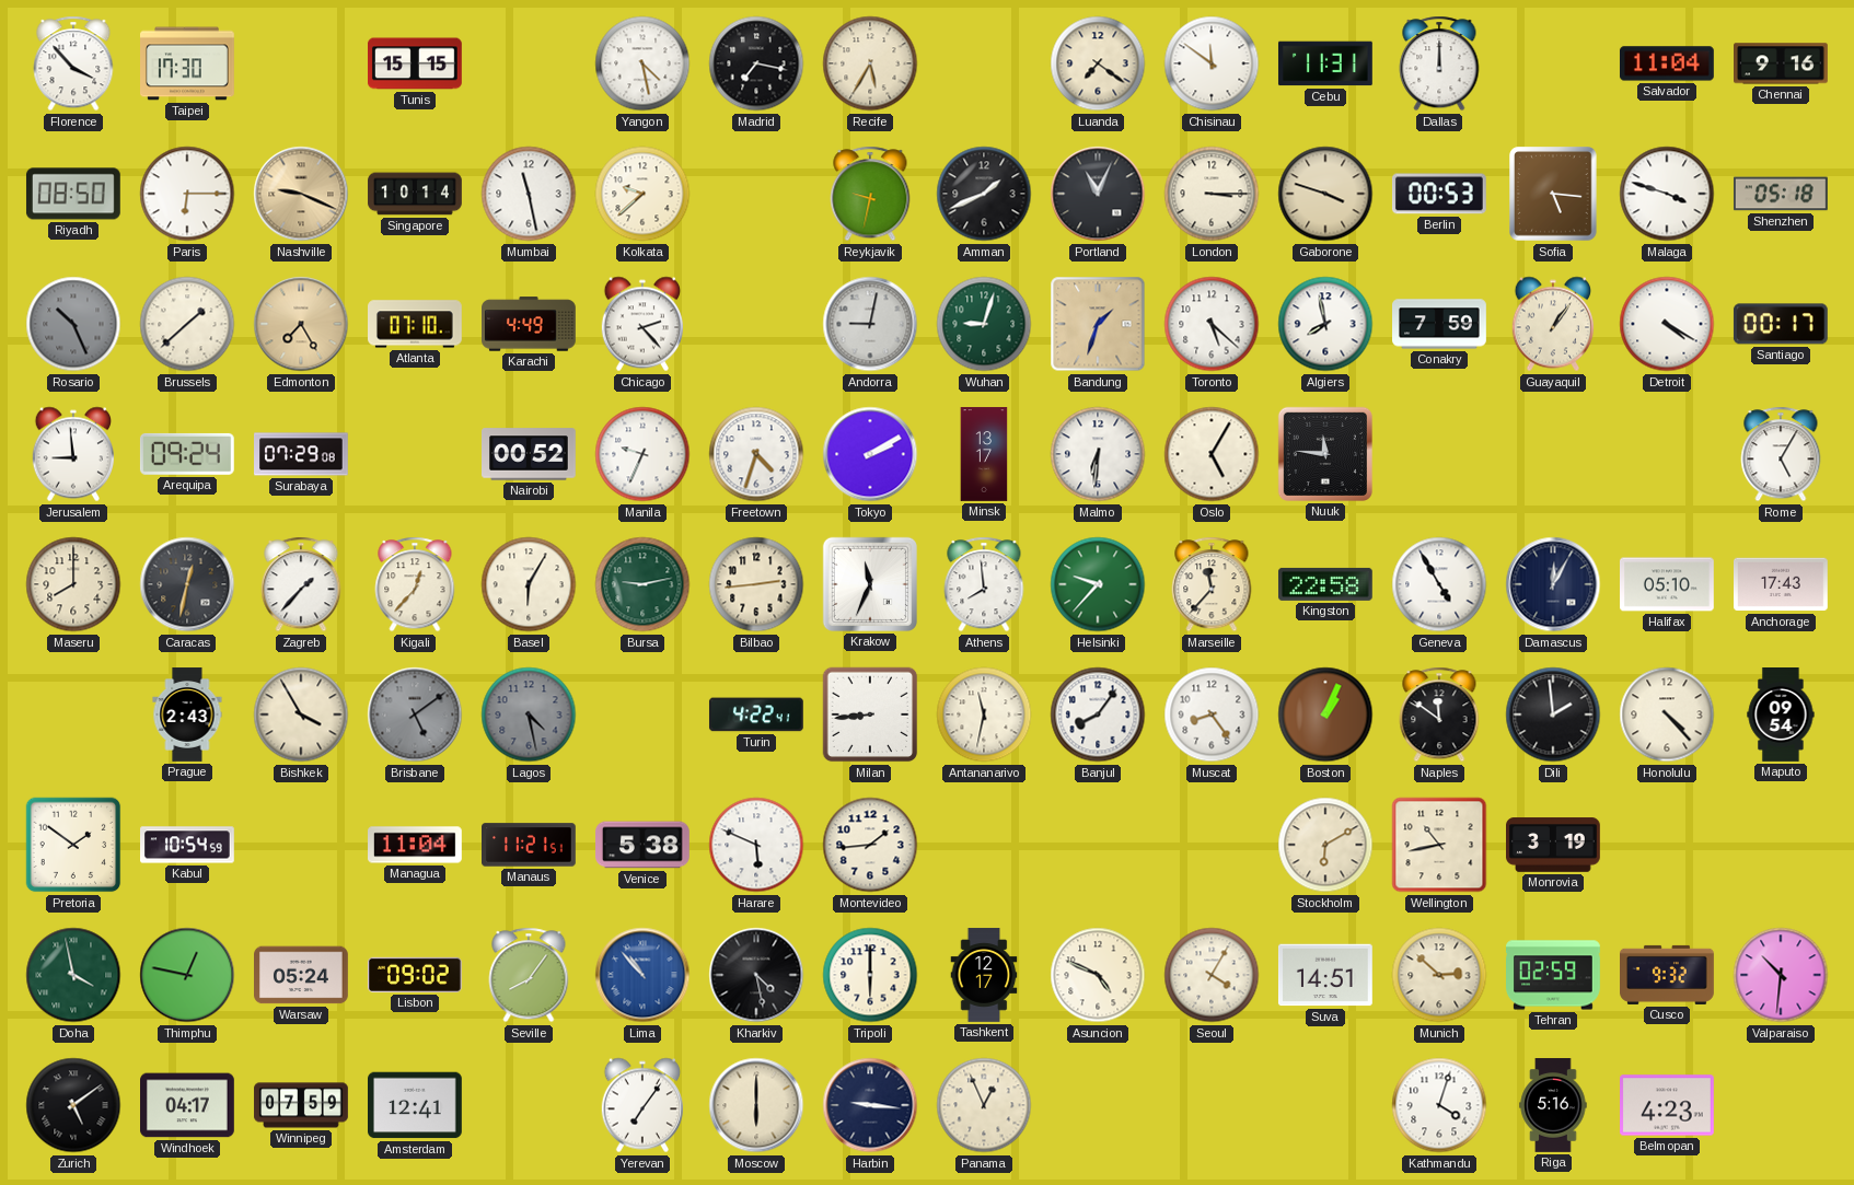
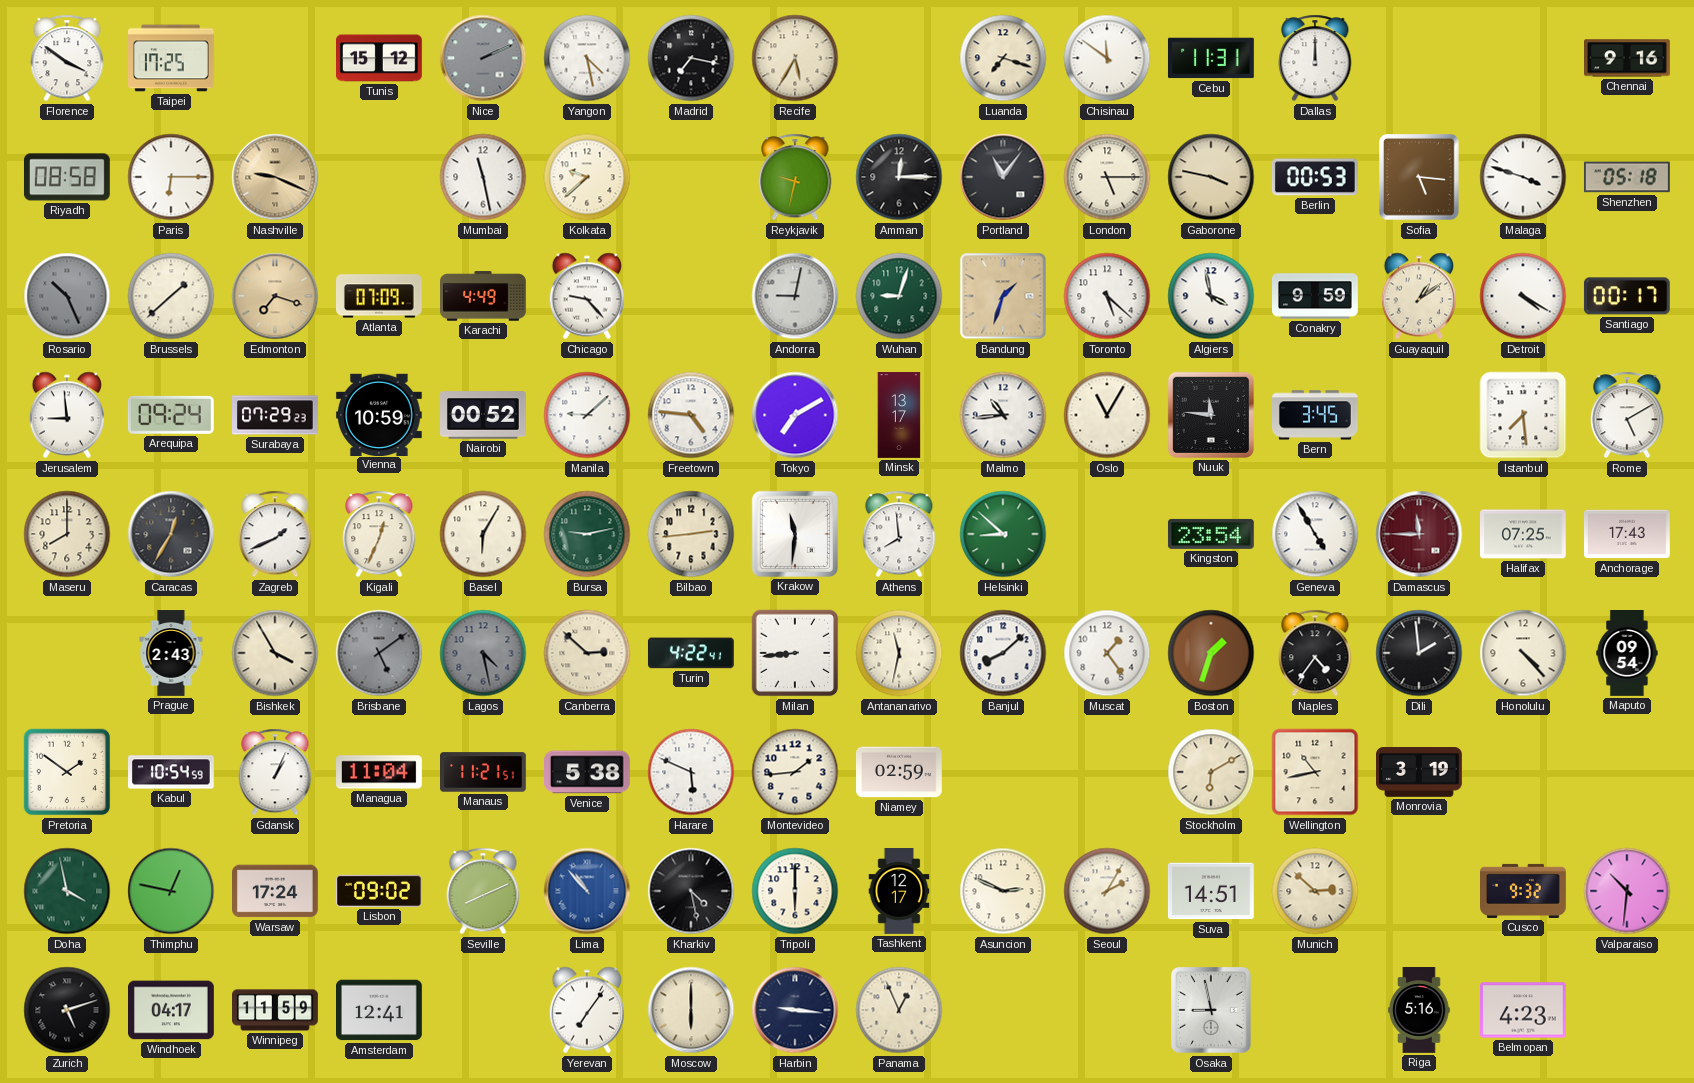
Florence: 3:53 -> 3:51 (67, 58)
Taipei: 17:30 -> 17:25 (172, 58)
Tunis: 15:15 -> 15:12 (380, 58)
Nice: none -> 2:11 (483, 58)
Luanda: 7:21 -> 7:18 (1003, 58)
Salvador: 11:04 -> none (1667, 63)
Riyadh: 08:50 -> 08:58 (67, 177)
Singapore: 10:14 -> none (415, 194)
Amman: 1:41 -> 12:15 (899, 177)
Portland: 11:04 -> 11:06 (1003, 177)
London: 3:15 -> 5:15 (1107, 177)
Gaborone: 3:48 -> 3:47 (1211, 177)
Edmonton: 7:25 -> 7:18 (275, 296)
Atlanta: 07:10 -> 07:09 (380, 296)
Chicago: 2:23 -> 9:23 (587, 296)
Algiers: 7:58 -> 3:58 (1211, 296)
Conakry: 7:59 -> 9:59 (1315, 296)
Guayaquil: 1:06 -> 1:09 (1419, 296)
Surabaya: 07:29:08 -> 07:29:23 (276, 415)
Vienna: none -> 10:59 (379, 414)
Manila: 9:34 -> 9:08 (587, 415)
Freetown: 4:33 -> 4:46 (691, 415)
Tokyo: 2:10 -> 7:10 (795, 415)
Malmo: 6:31 -> 10:44 (1003, 415)
Oslo: 5:05 -> 11:05 (1107, 415)
Bern: none -> 3:45 (1316, 415)
Istanbul: none -> 7:29 (1523, 415)
Rome: 5:05 -> 5:10 (1627, 415)
Caracas: 12:32 -> 12:35 (171, 534)
Zagreb: 1:37 -> 1:41 (275, 534)
Kigali: 12:37 -> 12:34 (379, 534)
Krakow: 11:34 -> 11:31 (795, 534)
Helsinki: 9:37 -> 8:52 (1003, 534)
Marseille: 11:37 -> none (1212, 584)
Kingston: 22:58 -> 23:54 (1211, 534)
Damascus: 12:05 -> 11:45 (1419, 534)
Damascus dial: navy -> burgundy (1419, 534)
Halifax: 05:10 -> 07:25 (1524, 534)
Canberra: none -> 2:52 (587, 653)
Banjul: 8:06 -> 8:08 (1003, 653)
Muscat: 8:24 -> 1:24 (1107, 653)
Boston: 1:04 -> 1:33 (1211, 653)
Naples: 11:51 -> 4:36 (1315, 653)
Gdansk: none -> 1:04 (275, 772)
Niamey: none -> 02:59 (900, 772)
Warsaw: 05:24 -> 17:24 (276, 891)
Seville: 8:06 -> 8:11 (483, 891)
Asuncion: 4:49 -> 2:49 (1003, 891)
Seoul: 4:05 -> 2:05 (1107, 891)
Tehran: 02:59 -> none (1554, 975)
Zurich: 5:09 -> 5:12 (67, 1010)
Winnipeg: 07:59 -> 11:59 (275, 1010)
Osaka: none -> 8:58 (1212, 1010)
Kathmandu: 4:03 -> none (1439, 1105)
